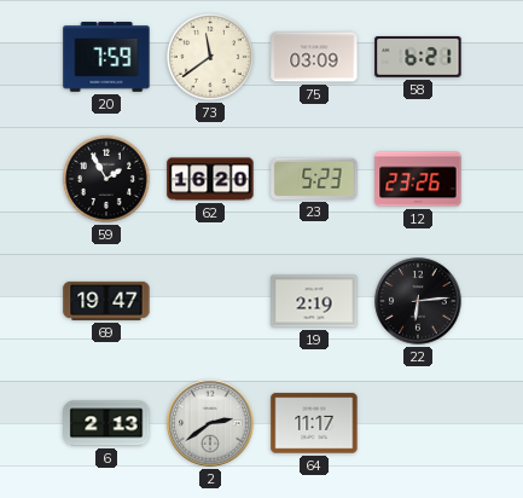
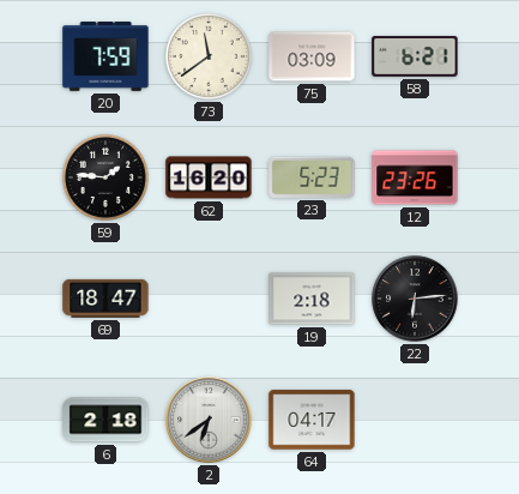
59: 1:55 -> 1:46 (105, 177)
69: 19:47 -> 18:47 (105, 299)
19: 2:19 -> 2:18 (312, 299)
6: 2:13 -> 2:18 (105, 420)
2: 2:39 -> 6:39 (209, 420)
64: 11:17 -> 04:17 (312, 420)
